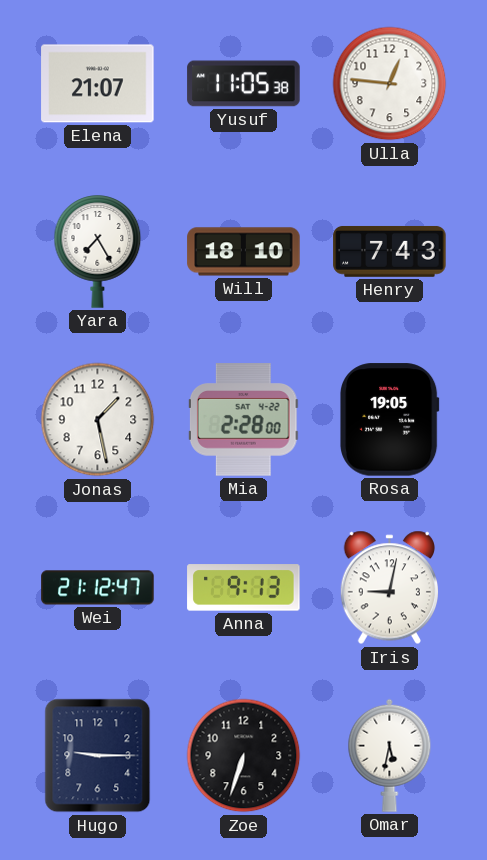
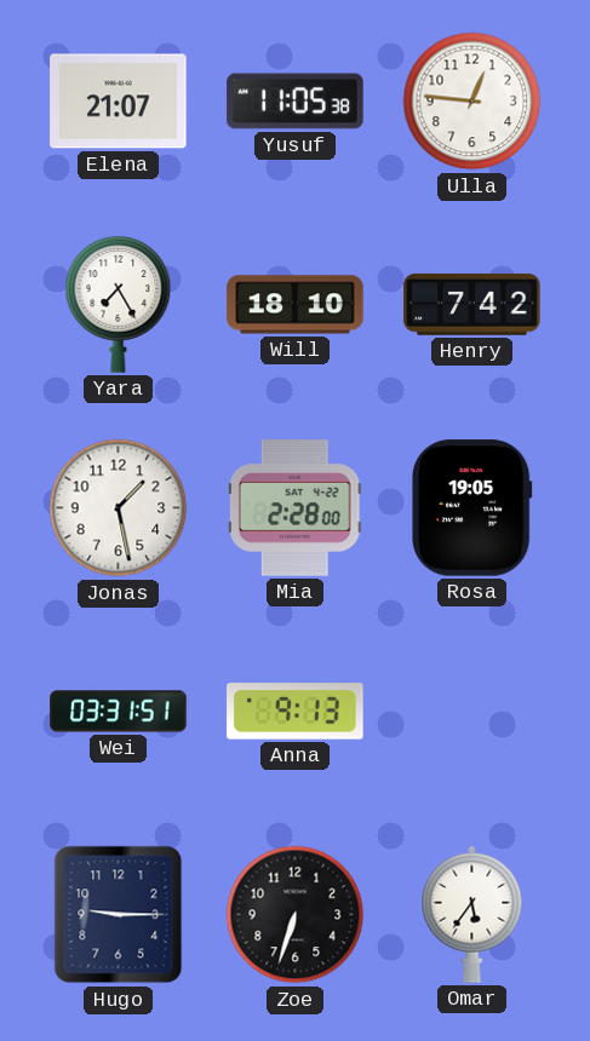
Henry: 7:43 -> 7:42 (472, 304)
Wei: 21:12 -> 03:31 (119, 712)
Iris: 9:02 -> none (389, 588)
Omar: 5:32 -> 5:36 (472, 914)
